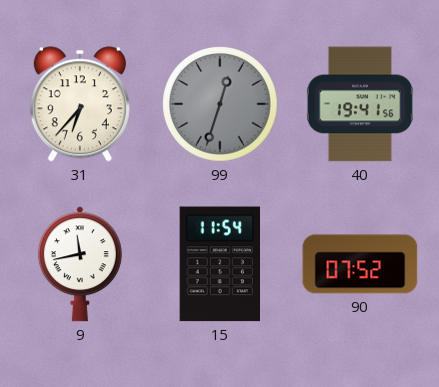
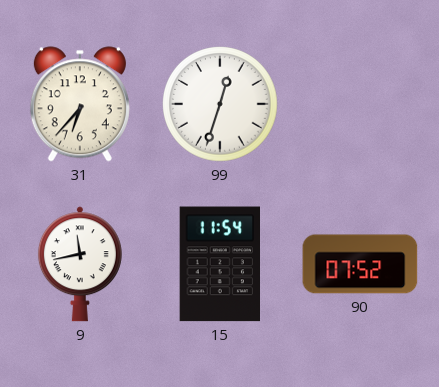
99 dial: grey -> white (221, 105)
40: 19:41 -> none (360, 104)
